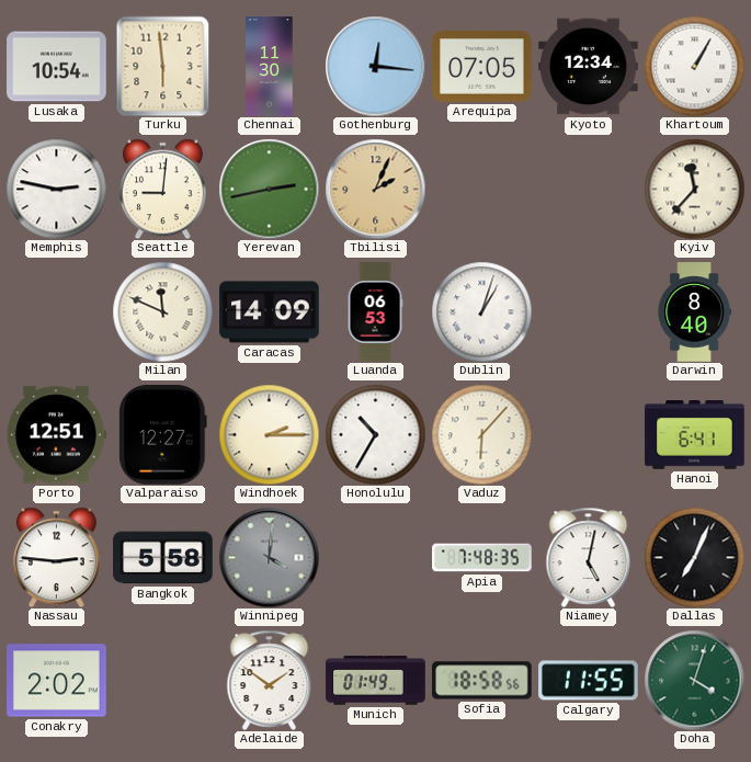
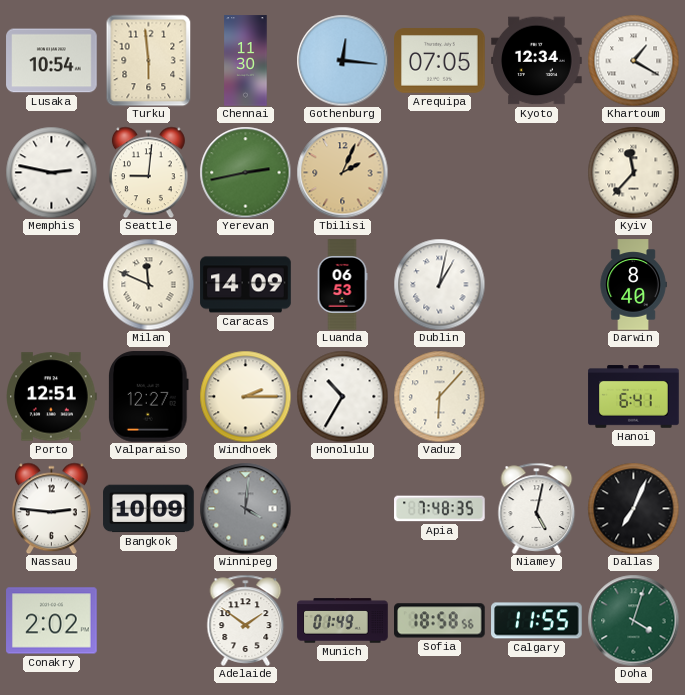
Khartoum: 1:05 -> 1:20 (633, 60)
Dublin: 1:03 -> 1:02 (439, 284)
Bangkok: 5:58 -> 10:09 (149, 509)
